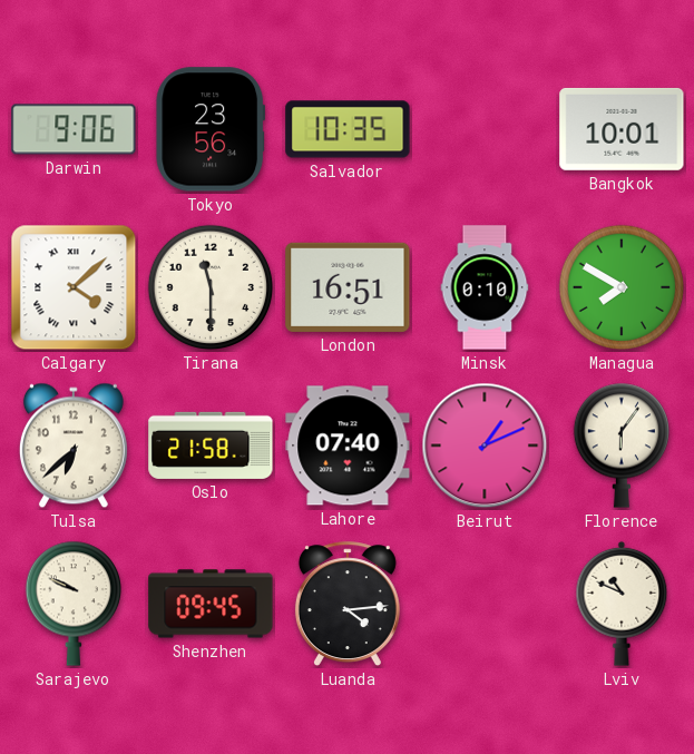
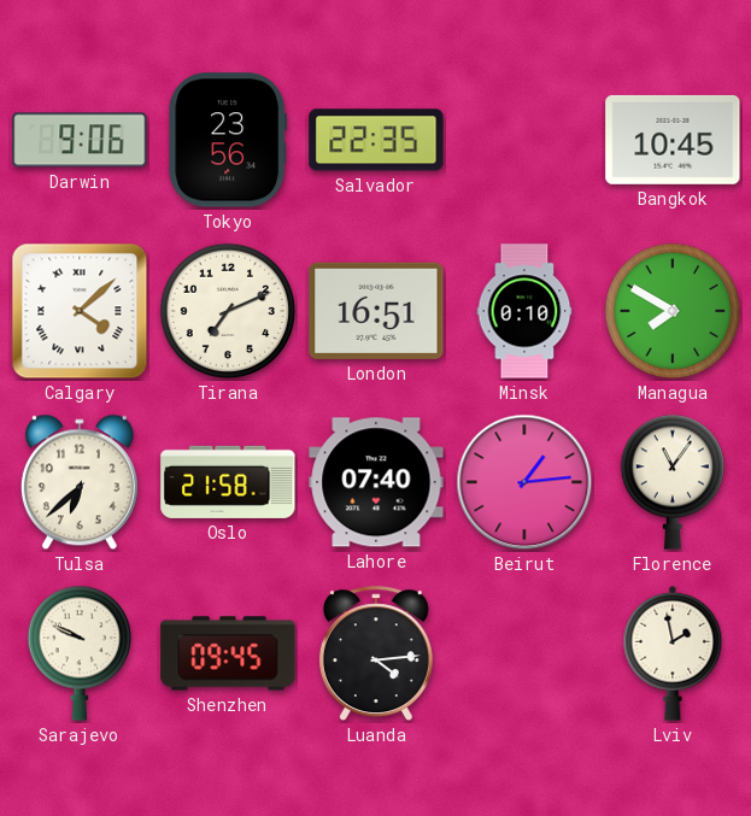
Salvador: 10:35 -> 22:35 (376, 140)
Bangkok: 10:01 -> 10:45 (673, 140)
Tirana: 11:30 -> 7:11 (228, 311)
Beirut: 1:11 -> 1:14 (524, 482)
Florence: 6:06 -> 11:06 (671, 482)
Lviv: 10:49 -> 1:58 (673, 653)
